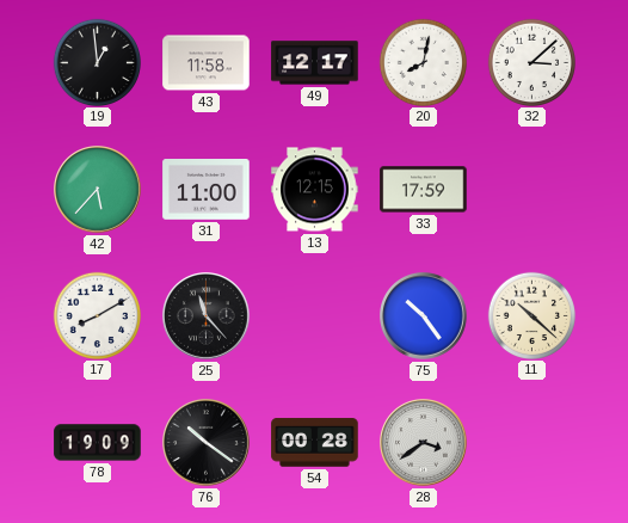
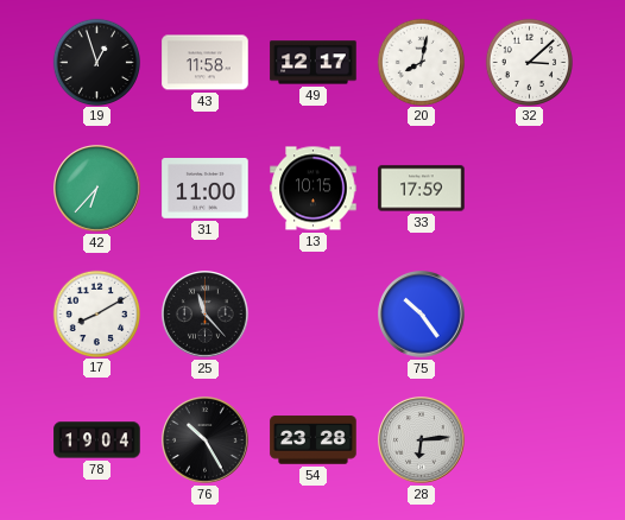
19: 12:59 -> 12:57 (96, 62)
42: 5:37 -> 6:37 (97, 189)
13: 12:15 -> 10:15 (314, 189)
11: 10:22 -> none (531, 315)
78: 19:09 -> 19:04 (97, 440)
76: 10:21 -> 10:25 (206, 440)
54: 00:28 -> 23:28 (314, 440)
28: 3:39 -> 6:14 (422, 440)
